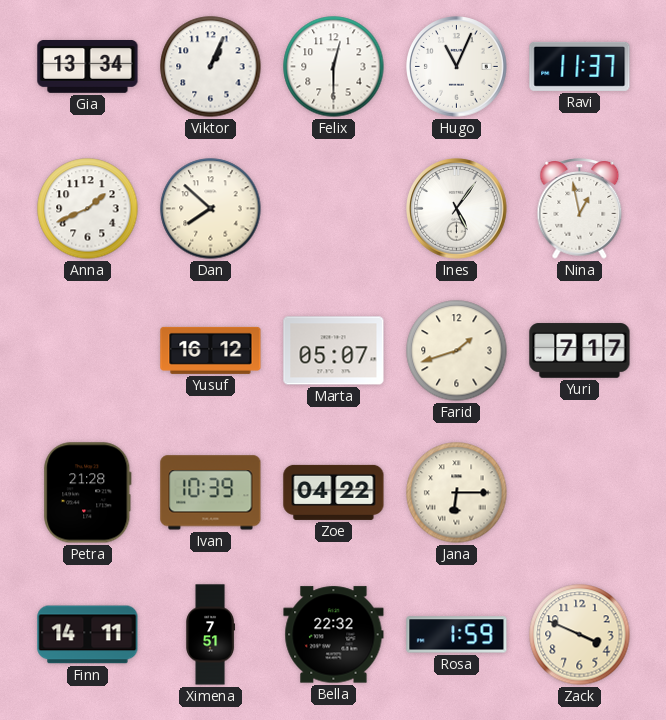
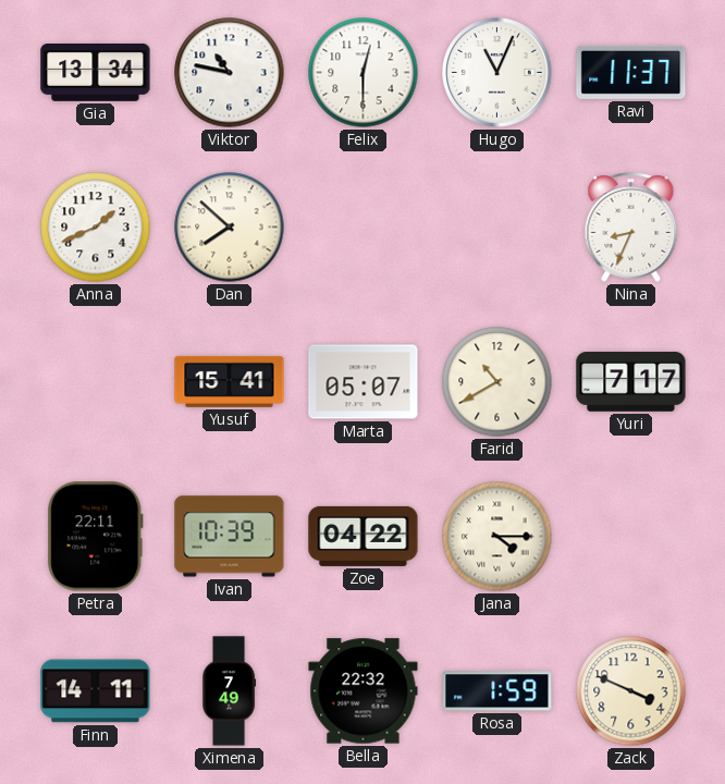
Viktor: 1:04 -> 10:47 (230, 73)
Ines: 5:06 -> none (457, 209)
Nina: 12:58 -> 8:34 (631, 228)
Yusuf: 16:12 -> 15:41 (230, 381)
Farid: 1:42 -> 10:40 (497, 382)
Petra: 21:28 -> 22:11 (96, 537)
Jana: 6:15 -> 4:15 (497, 537)
Ximena: 7:51 -> 7:49 (230, 691)
